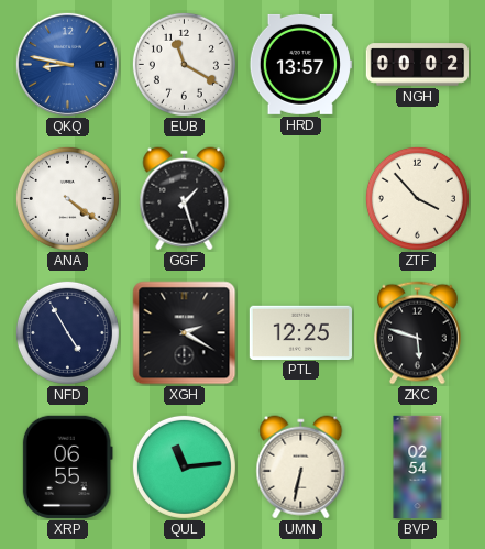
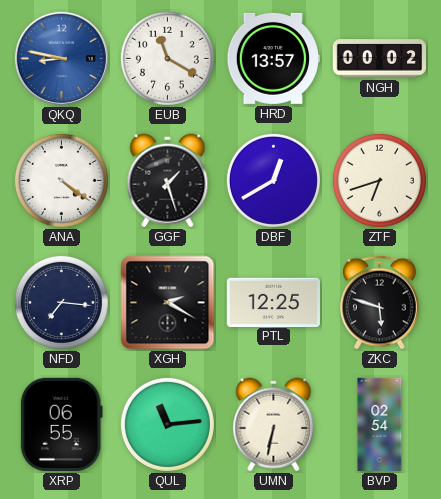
DBF: none -> 12:40 (273, 180)
ZTF: 3:53 -> 6:42 (379, 180)
NFD: 4:55 -> 7:16 (61, 302)
